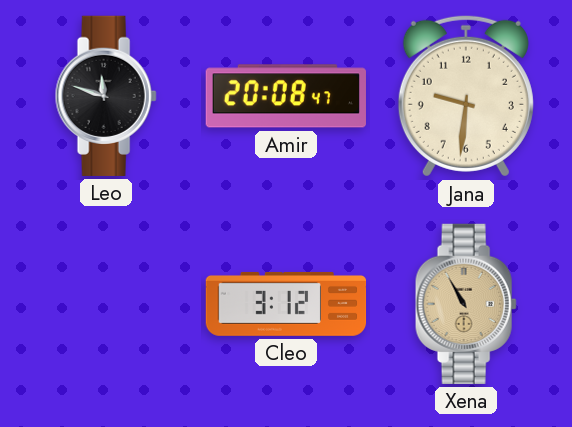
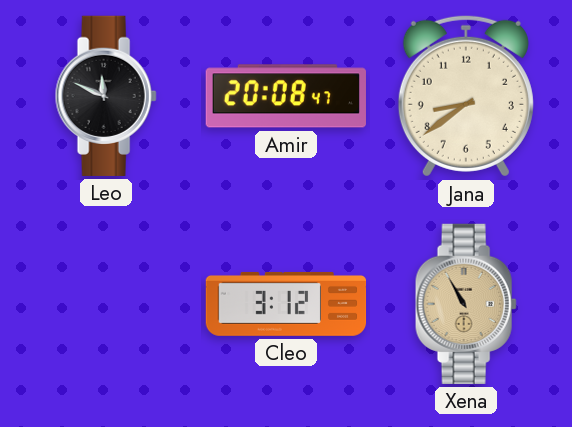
Leo: 11:48 -> 11:49 (106, 96)
Jana: 9:31 -> 8:39 (466, 96)
